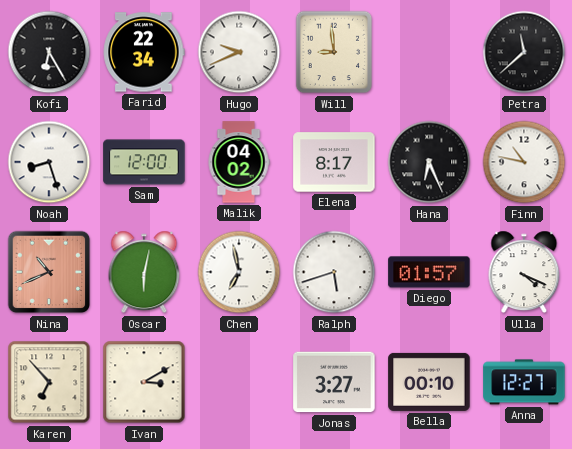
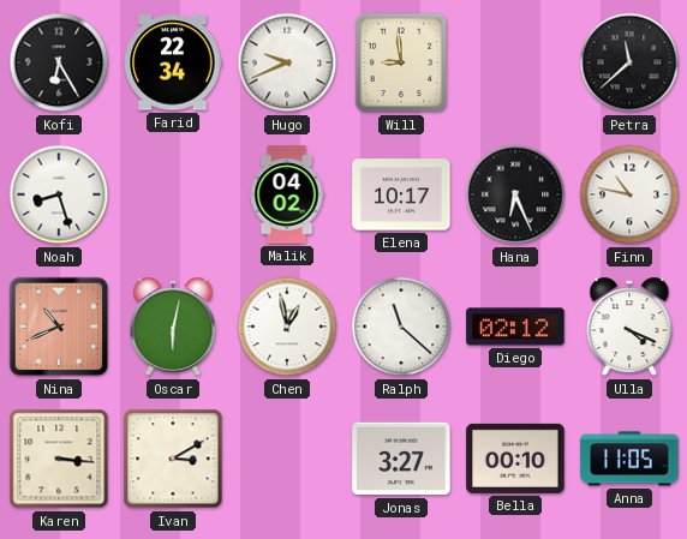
Sam: 12:00 -> none (144, 162)
Elena: 8:17 -> 10:17 (401, 194)
Chen: 6:58 -> 12:58 (287, 327)
Ralph: 5:42 -> 11:22 (401, 327)
Diego: 01:57 -> 02:12 (515, 327)
Karen: 6:53 -> 3:16 (59, 459)
Anna: 12:27 -> 11:05 (629, 459)
